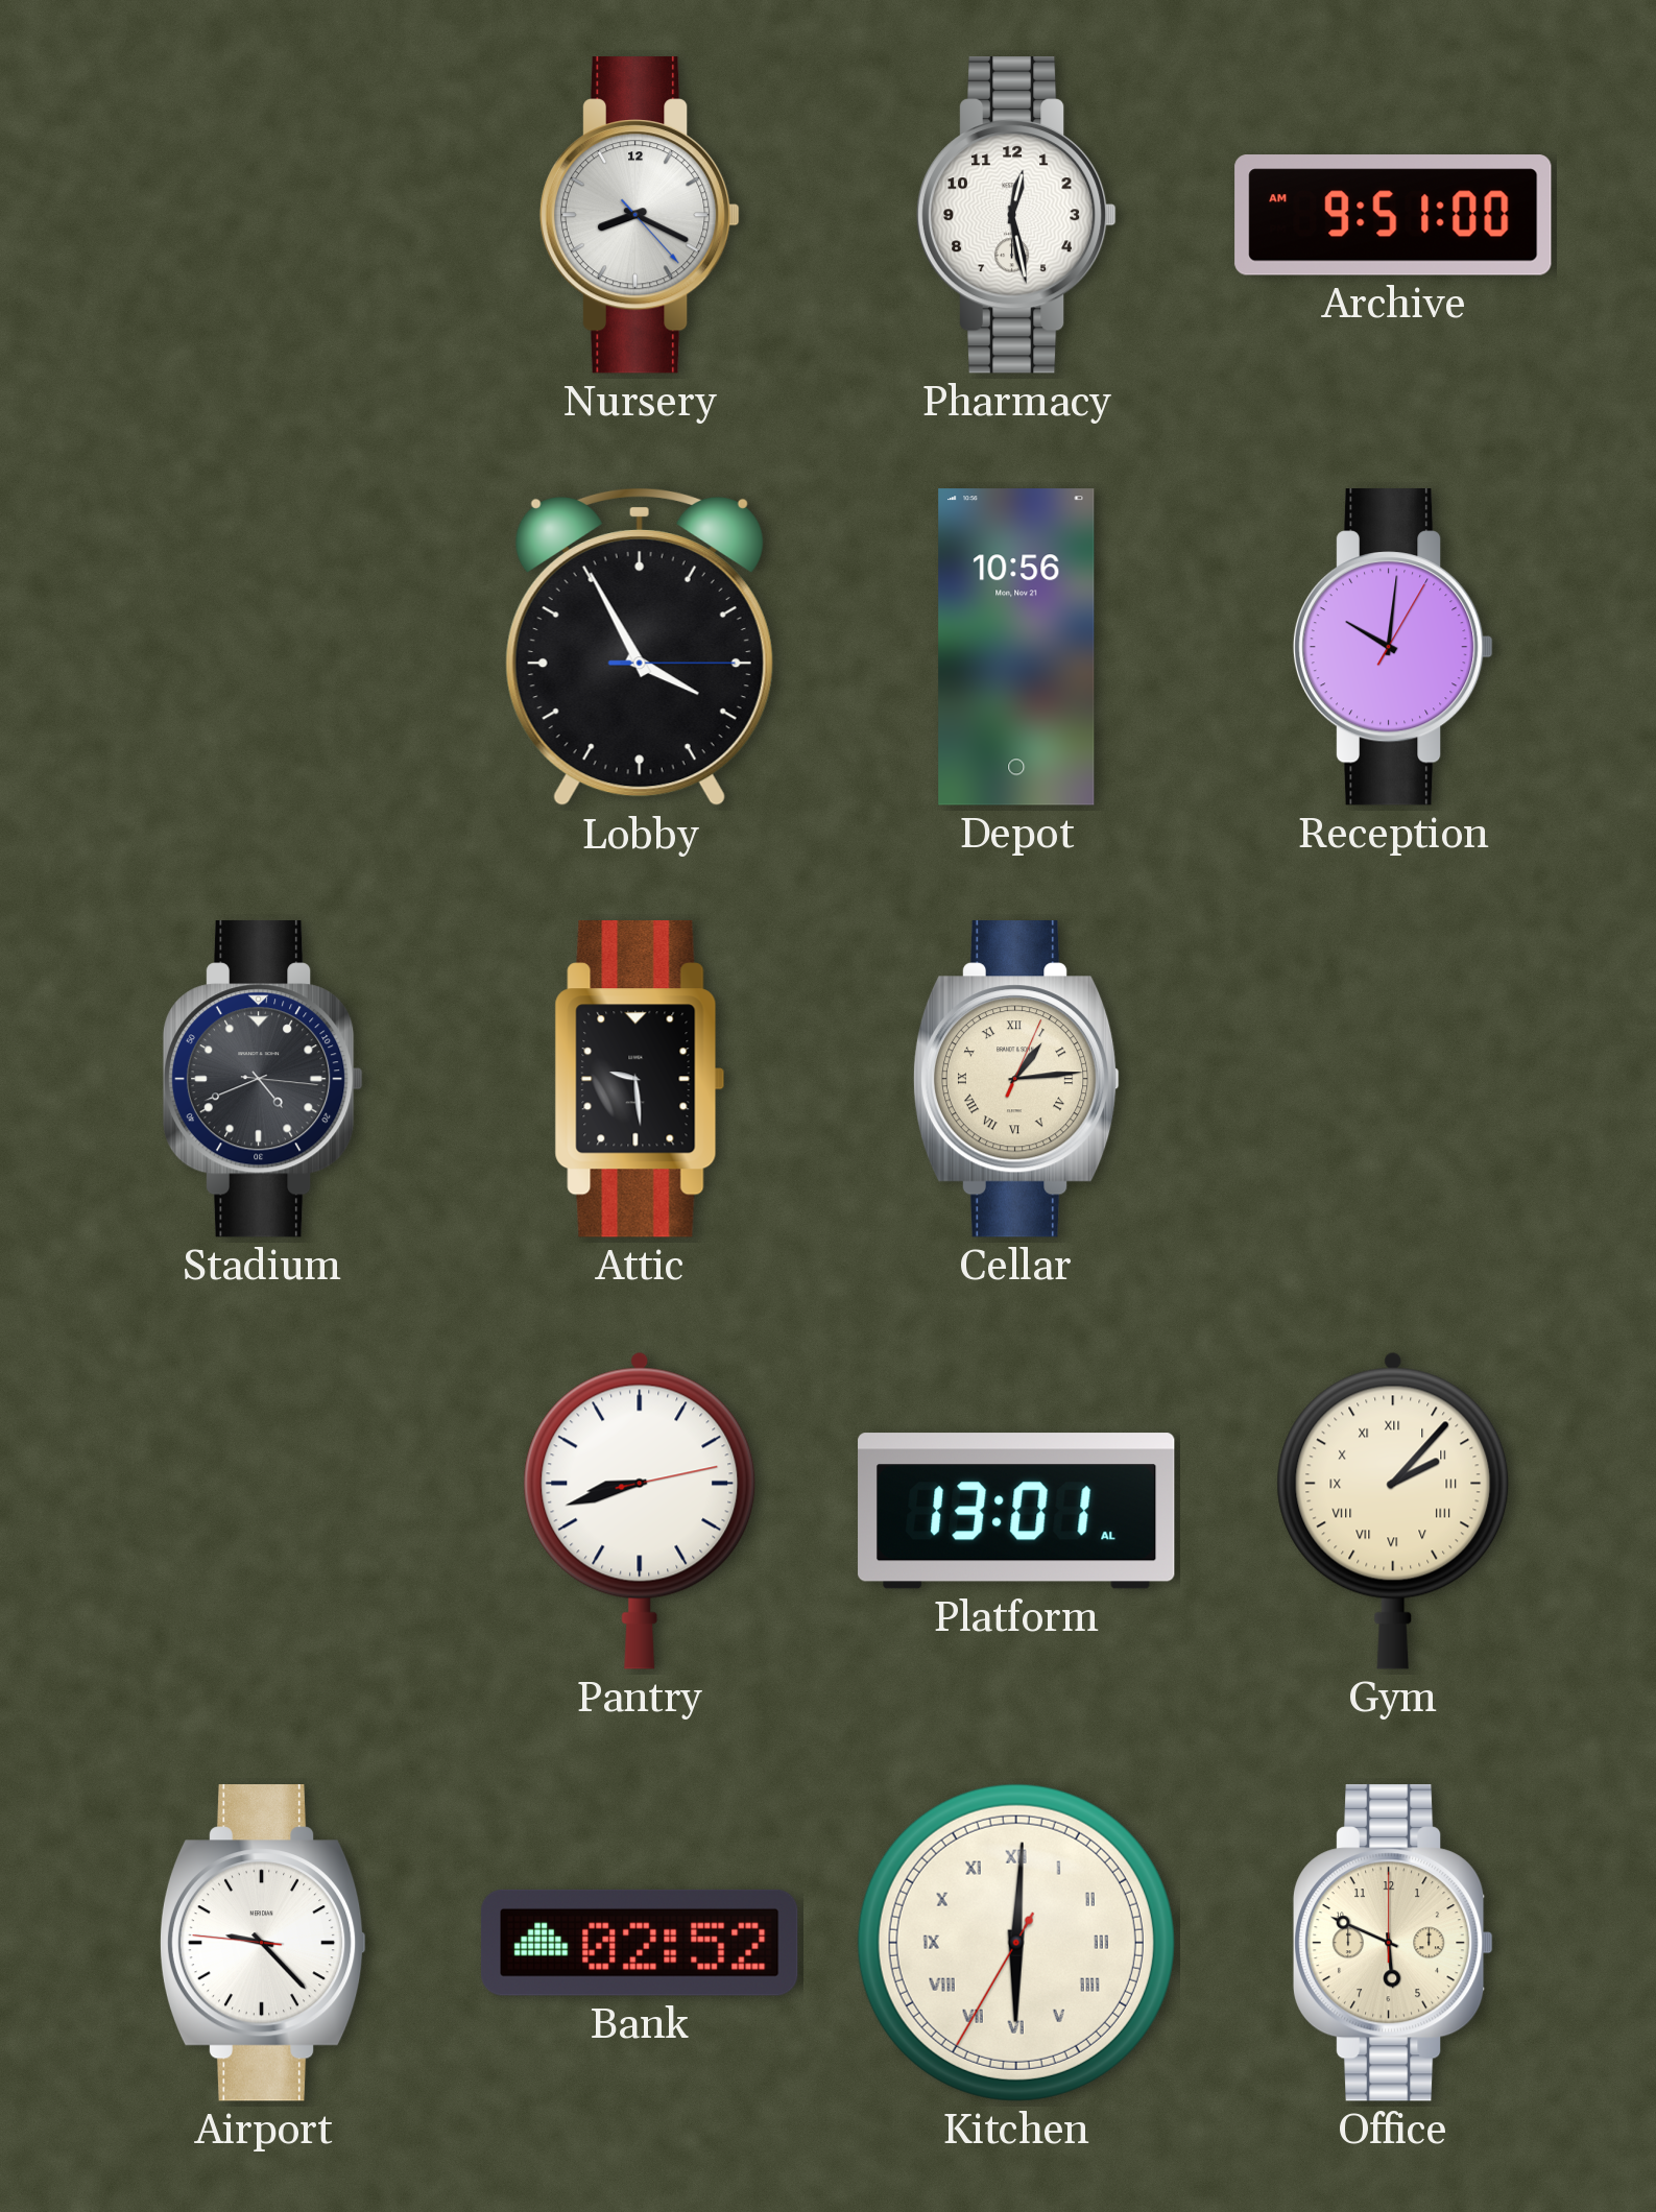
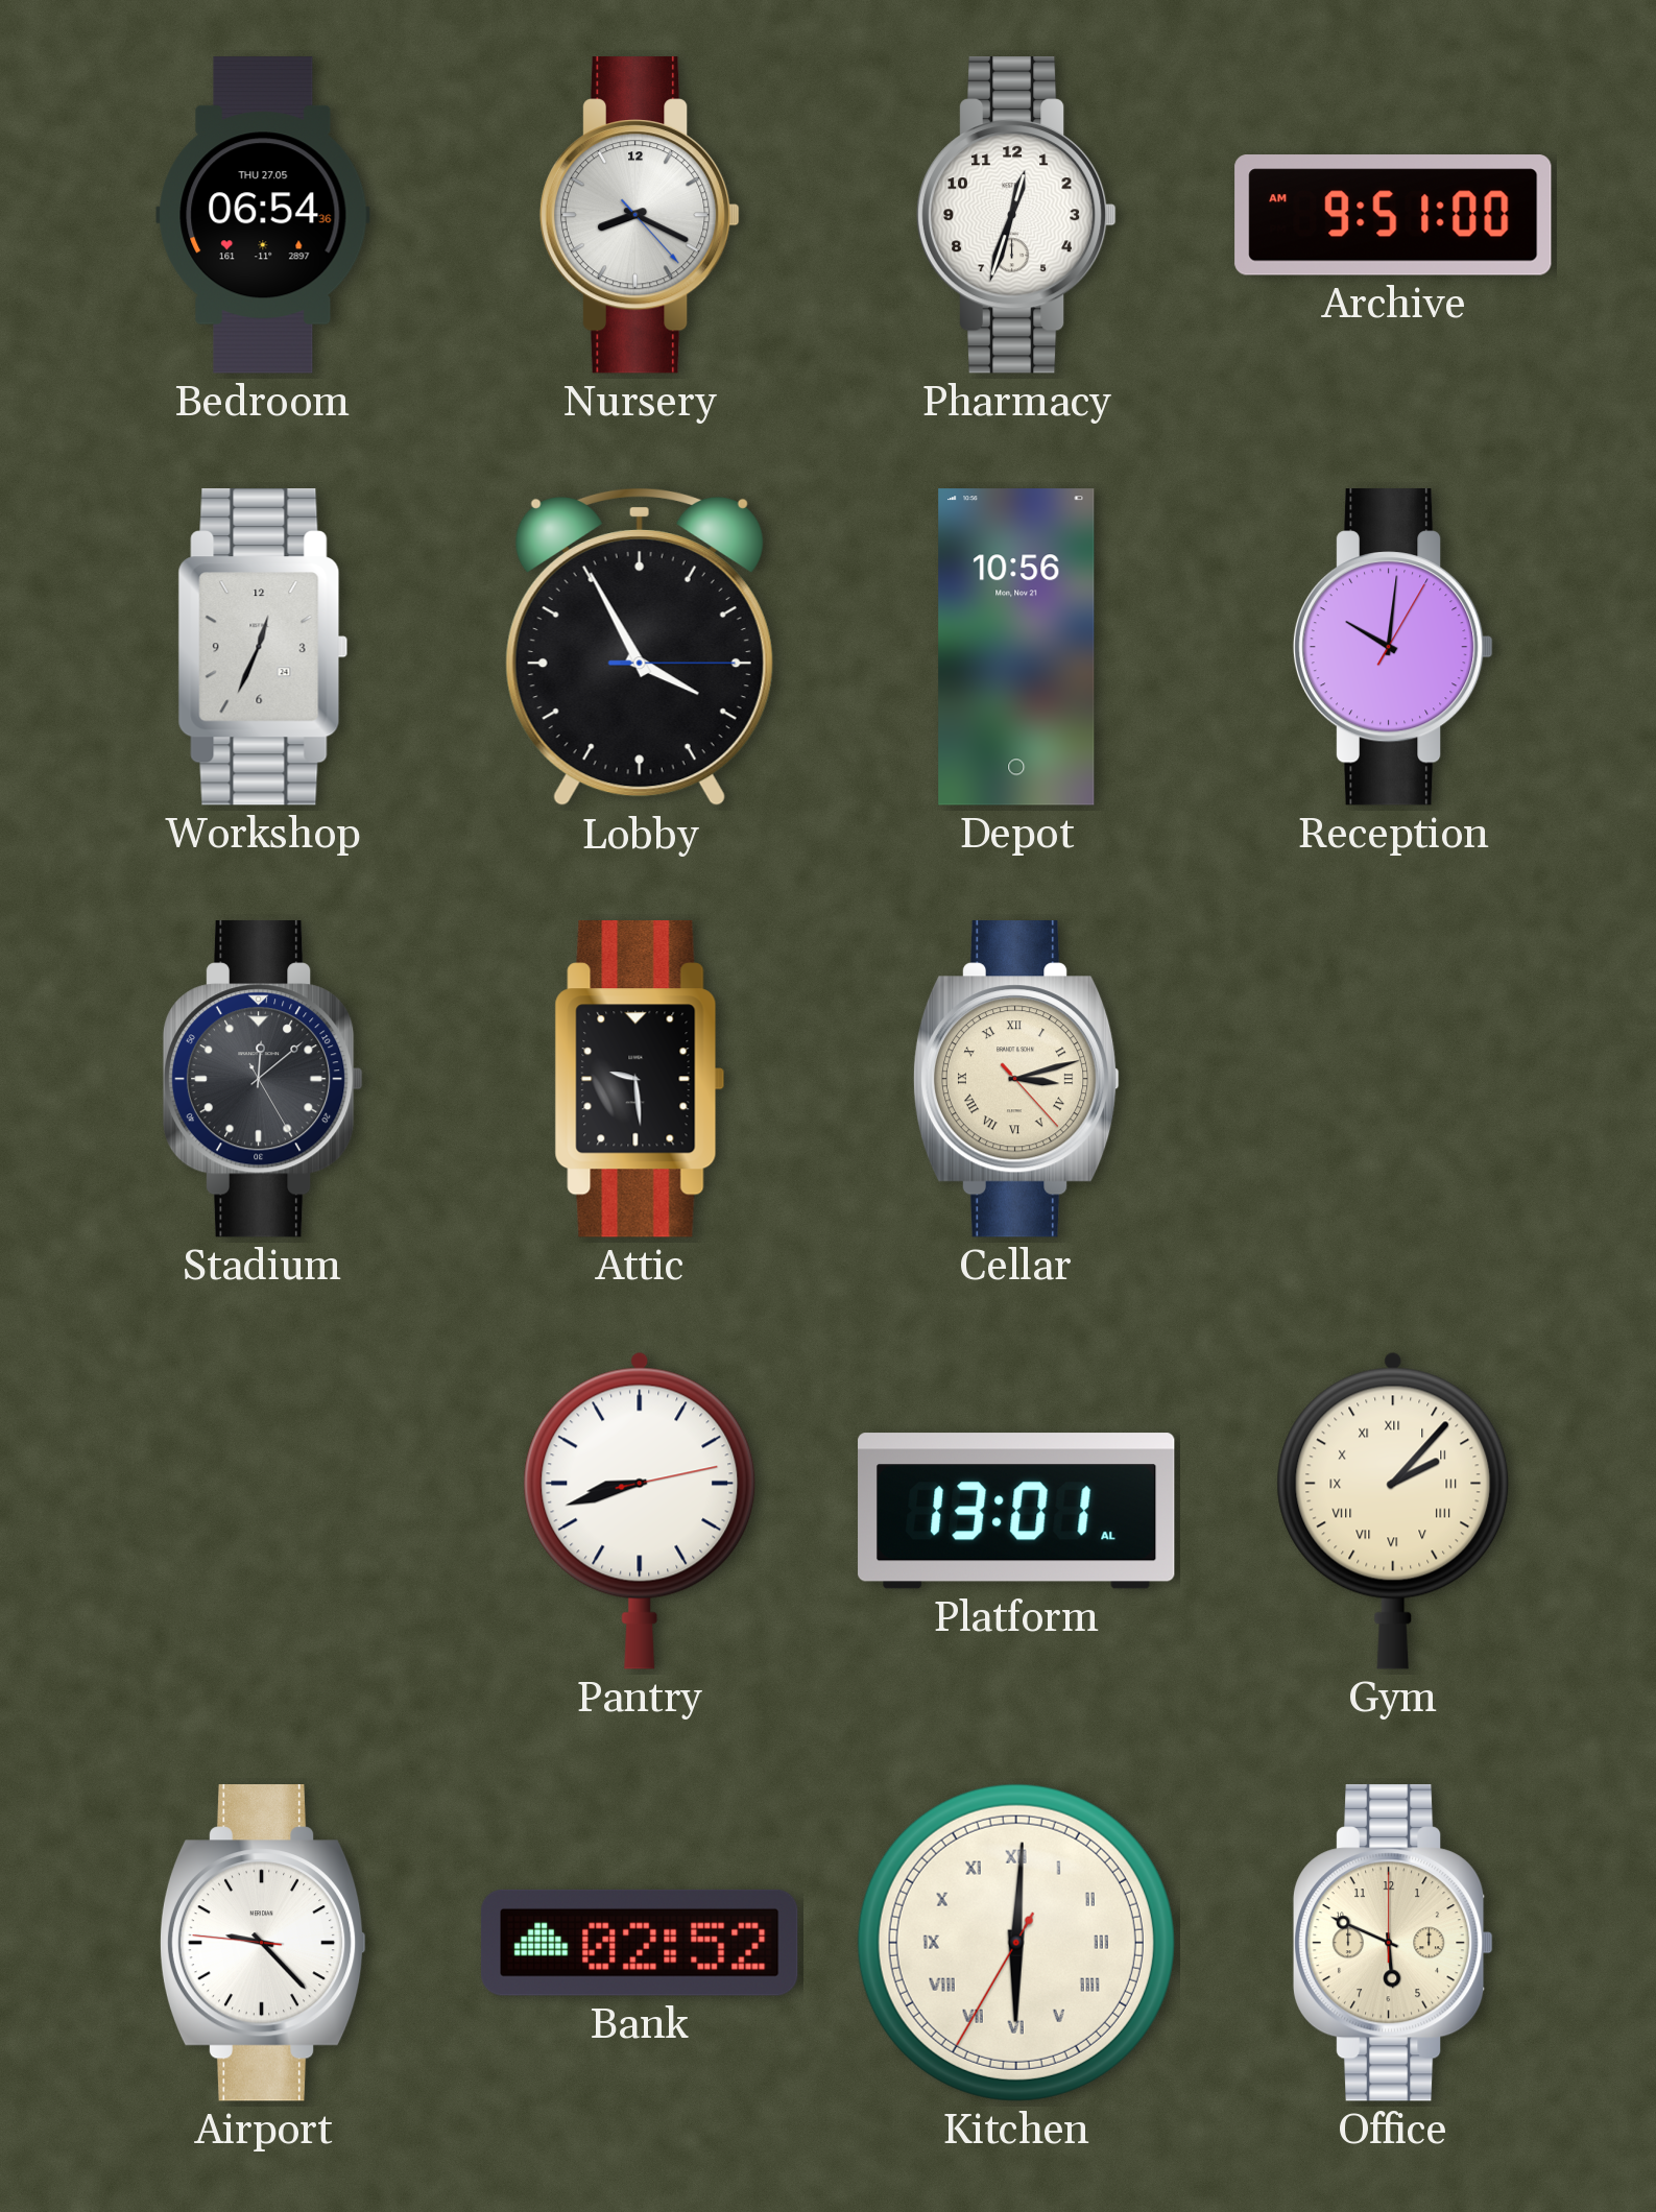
Bedroom: none -> 06:54 (263, 215)
Pharmacy: 12:28 -> 12:33 (1016, 215)
Workshop: none -> 12:34 (263, 647)
Stadium: 4:41 -> 12:08 (263, 1079)
Cellar: 1:14 -> 3:12 (1016, 1079)
